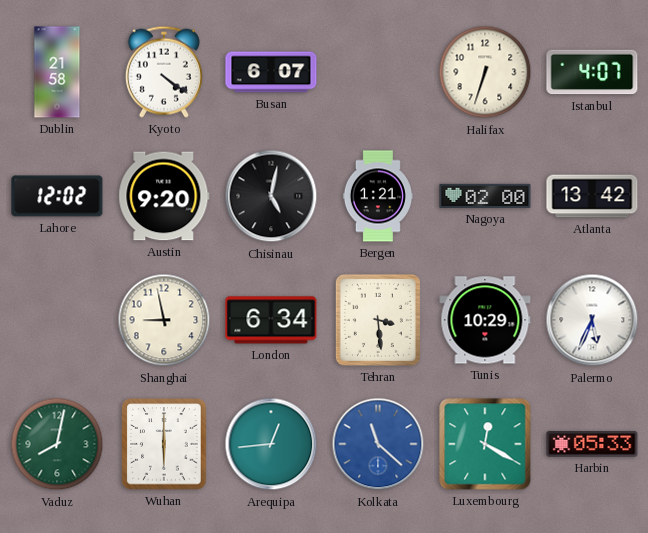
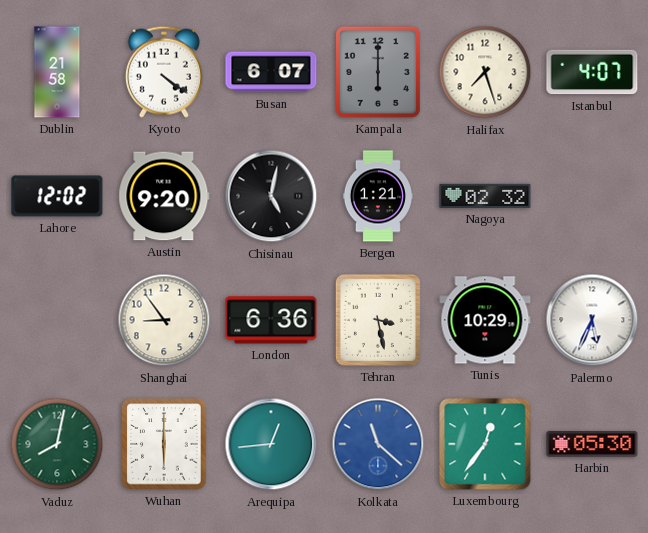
Kampala: none -> 6:00 (378, 72)
Halifax: 6:33 -> 7:27 (485, 72)
Nagoya: 02:00 -> 02:32 (485, 196)
Atlanta: 13:42 -> none (592, 196)
Shanghai: 8:58 -> 8:54 (164, 320)
London: 6:34 -> 6:36 (271, 320)
Tehran: 3:29 -> 3:28 (378, 320)
Luxembourg: 12:20 -> 12:36 (485, 444)
Harbin: 05:33 -> 05:30 (592, 444)
